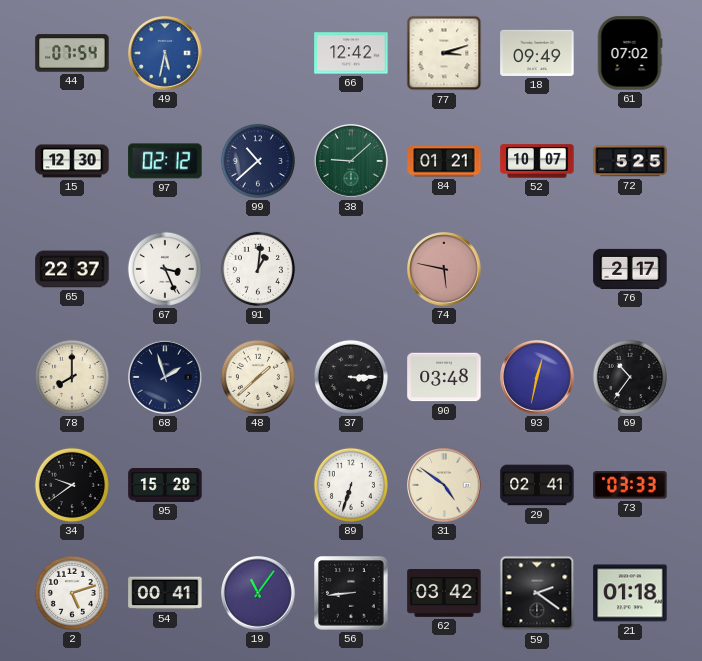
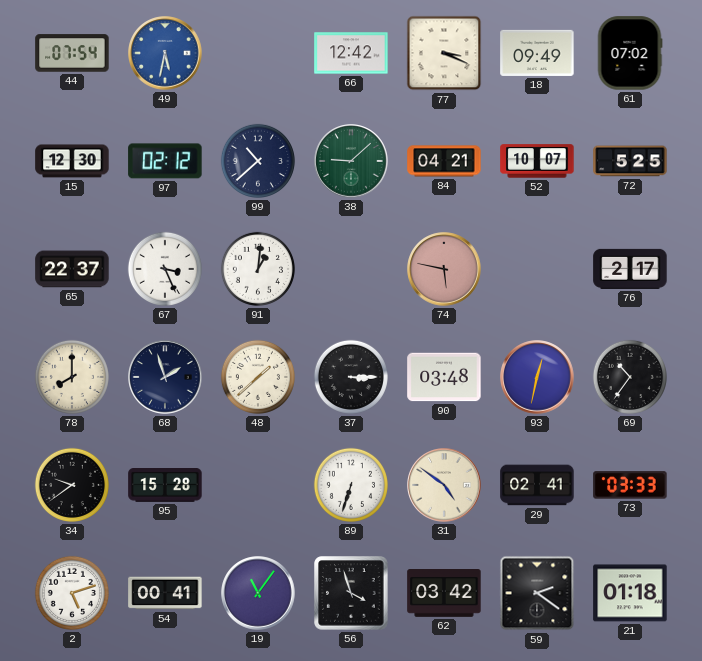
77: 3:12 -> 3:19 (444, 53)
84: 01:21 -> 04:21 (444, 161)
56: 8:44 -> 3:57 (351, 593)
